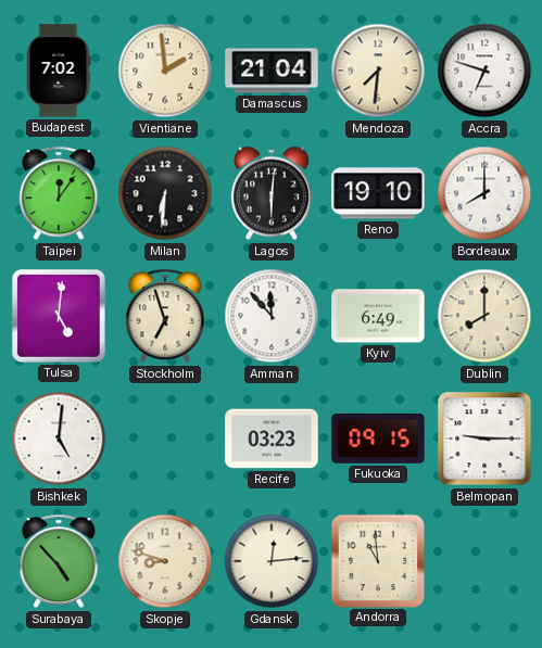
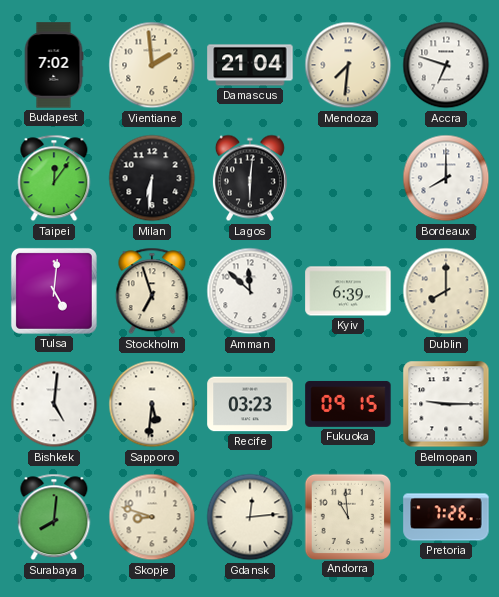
Reno: 19:10 -> none (378, 193)
Amman: 11:53 -> 11:52 (250, 291)
Kyiv: 6:49 -> 6:39 (348, 291)
Sapporo: none -> 5:31 (152, 404)
Surabaya: 4:53 -> 8:01 (54, 517)
Pretoria: none -> 7:26 (446, 517)
